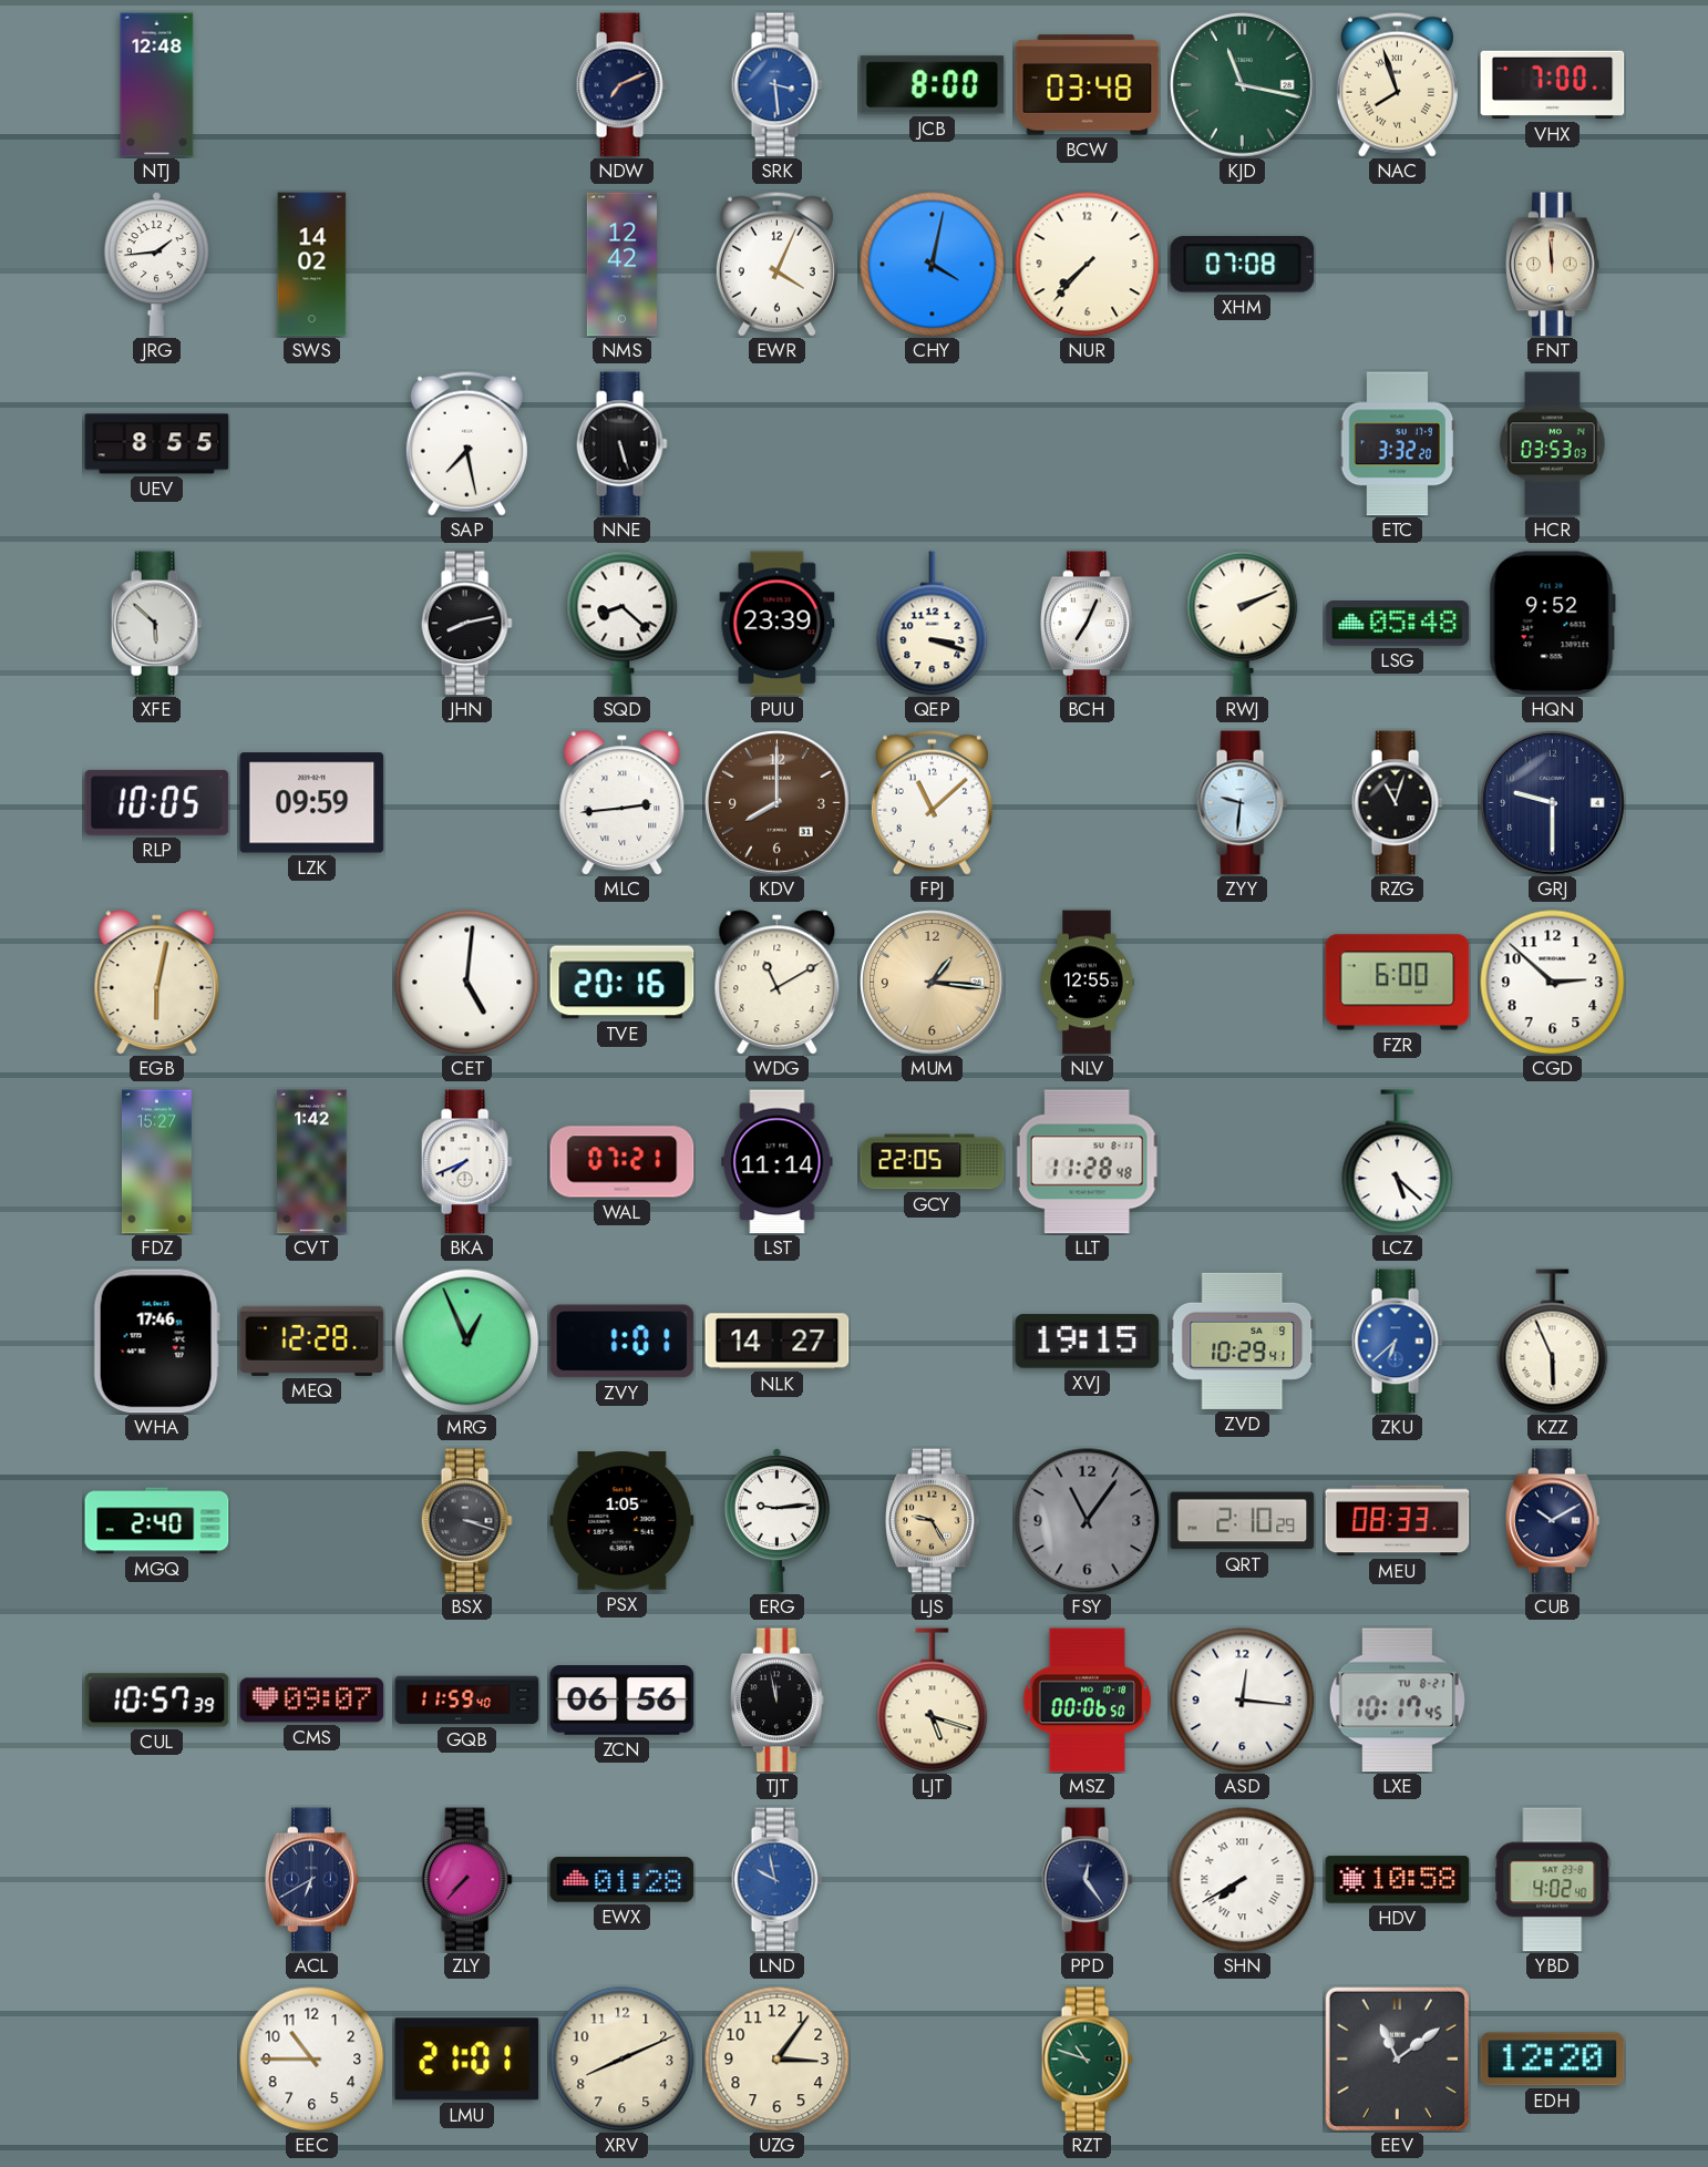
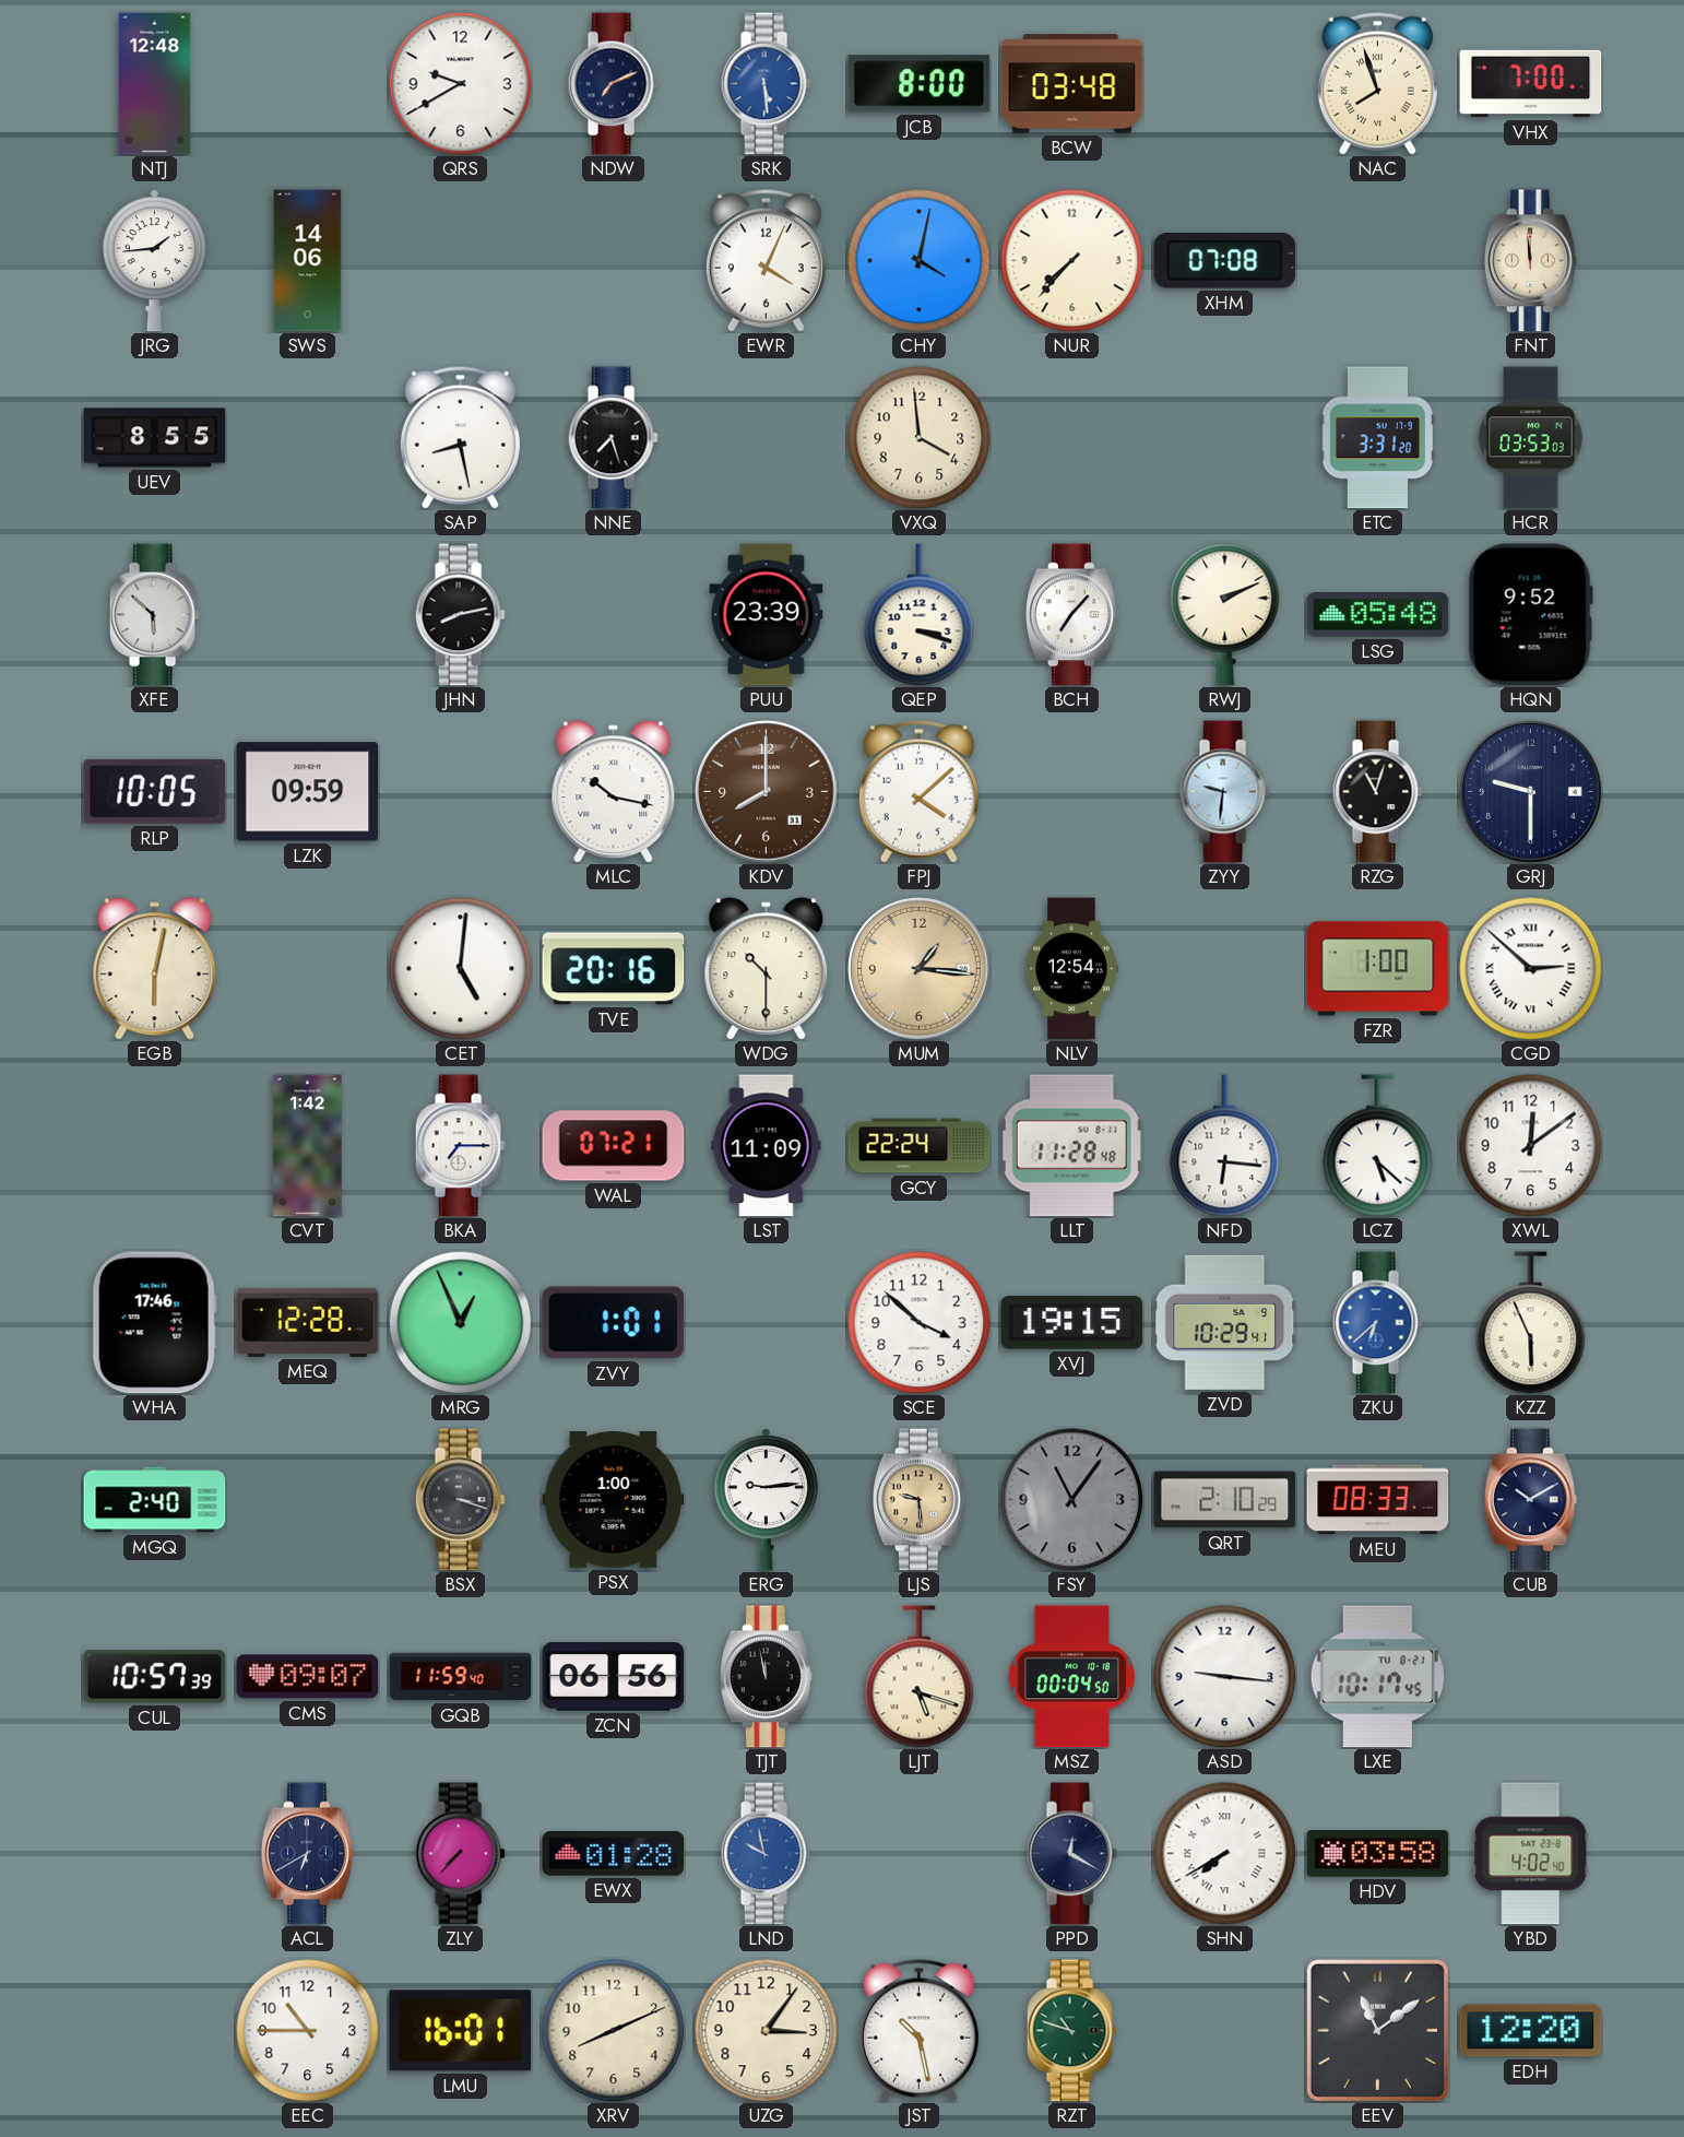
QRS: none -> 9:40 (461, 84)
SRK: 3:29 -> 5:29 (766, 84)
KJD: 11:17 -> none (1243, 85)
SWS: 14:02 -> 14:06 (308, 261)
NMS: 12:42 -> none (621, 265)
SAP: 7:28 -> 8:28 (460, 437)
NNE: 5:27 -> 7:27 (613, 438)
VXQ: none -> 3:59 (920, 438)
ETC: 3:32 -> 3:31 (1377, 438)
SQD: 8:22 -> none (623, 624)
BCH: 7:04 -> 7:07 (1072, 615)
MLC: 2:44 -> 10:17 (614, 792)
FPJ: 11:08 -> 4:08 (918, 791)
WDG: 11:10 -> 10:30 (767, 969)
NLV: 12:55 -> 12:54 (1071, 969)
FZR: 6:00 -> 1:00 (1378, 969)
CGD numerals: Arabic -> Roman (1531, 969)
FDZ: 15:27 -> none (157, 1162)
BKA: 7:41 -> 7:15 (460, 1146)
LST: 11:14 -> 11:09 (767, 1146)
GCY: 22:05 -> 22:24 (920, 1146)
NFD: none -> 6:16 (1225, 1146)
XWL: none -> 12:09 (1531, 1146)
NLK: 14:27 -> none (778, 1342)
SCE: none -> 3:52 (920, 1323)
PSX: 1:05 -> 1:00 (614, 1500)
LJS: 9:25 -> 9:29 (920, 1500)
MSZ: 00:06 -> 00:04 (1072, 1677)
ASD: 12:16 -> 9:16 (1225, 1677)
PPD: 12:24 -> 12:20 (1071, 1854)
HDV: 10:58 -> 03:58 (1378, 1854)
LMU: 21:01 -> 16:01 (461, 2031)
JST: none -> 10:28 (918, 2030)
